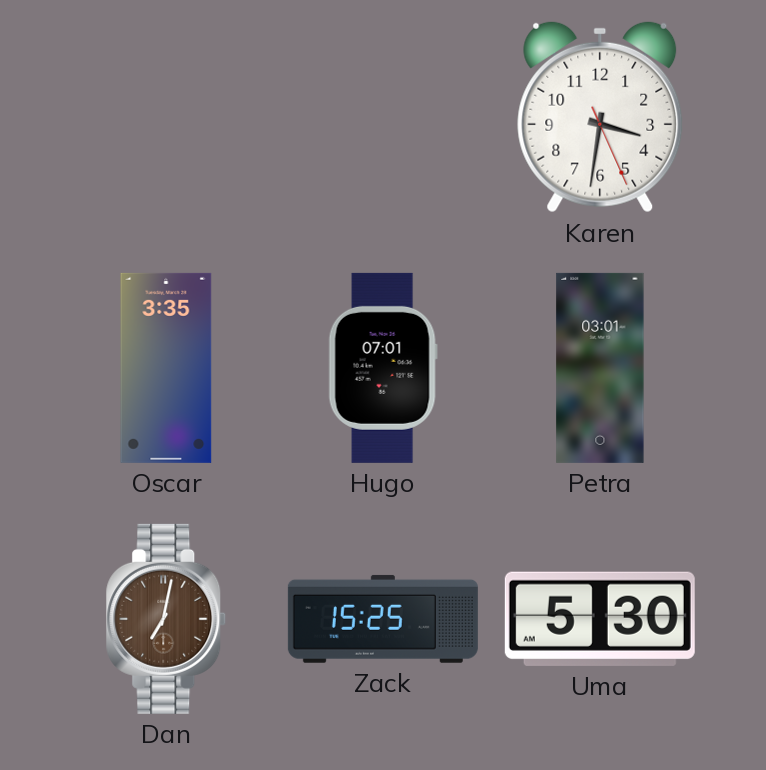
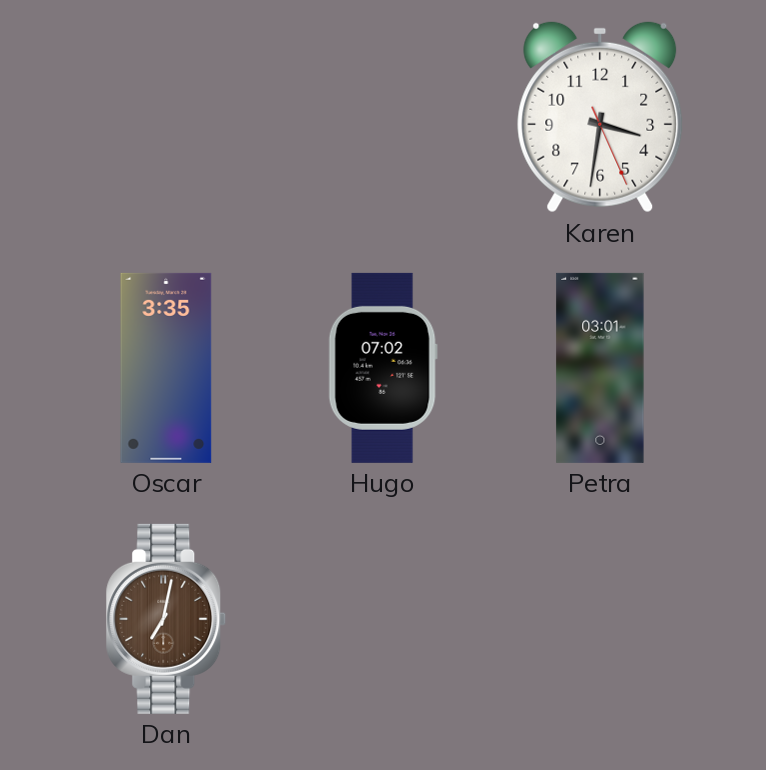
Hugo: 07:01 -> 07:02 (383, 368)
Zack: 15:25 -> none (383, 619)
Uma: 5:30 -> none (600, 619)
